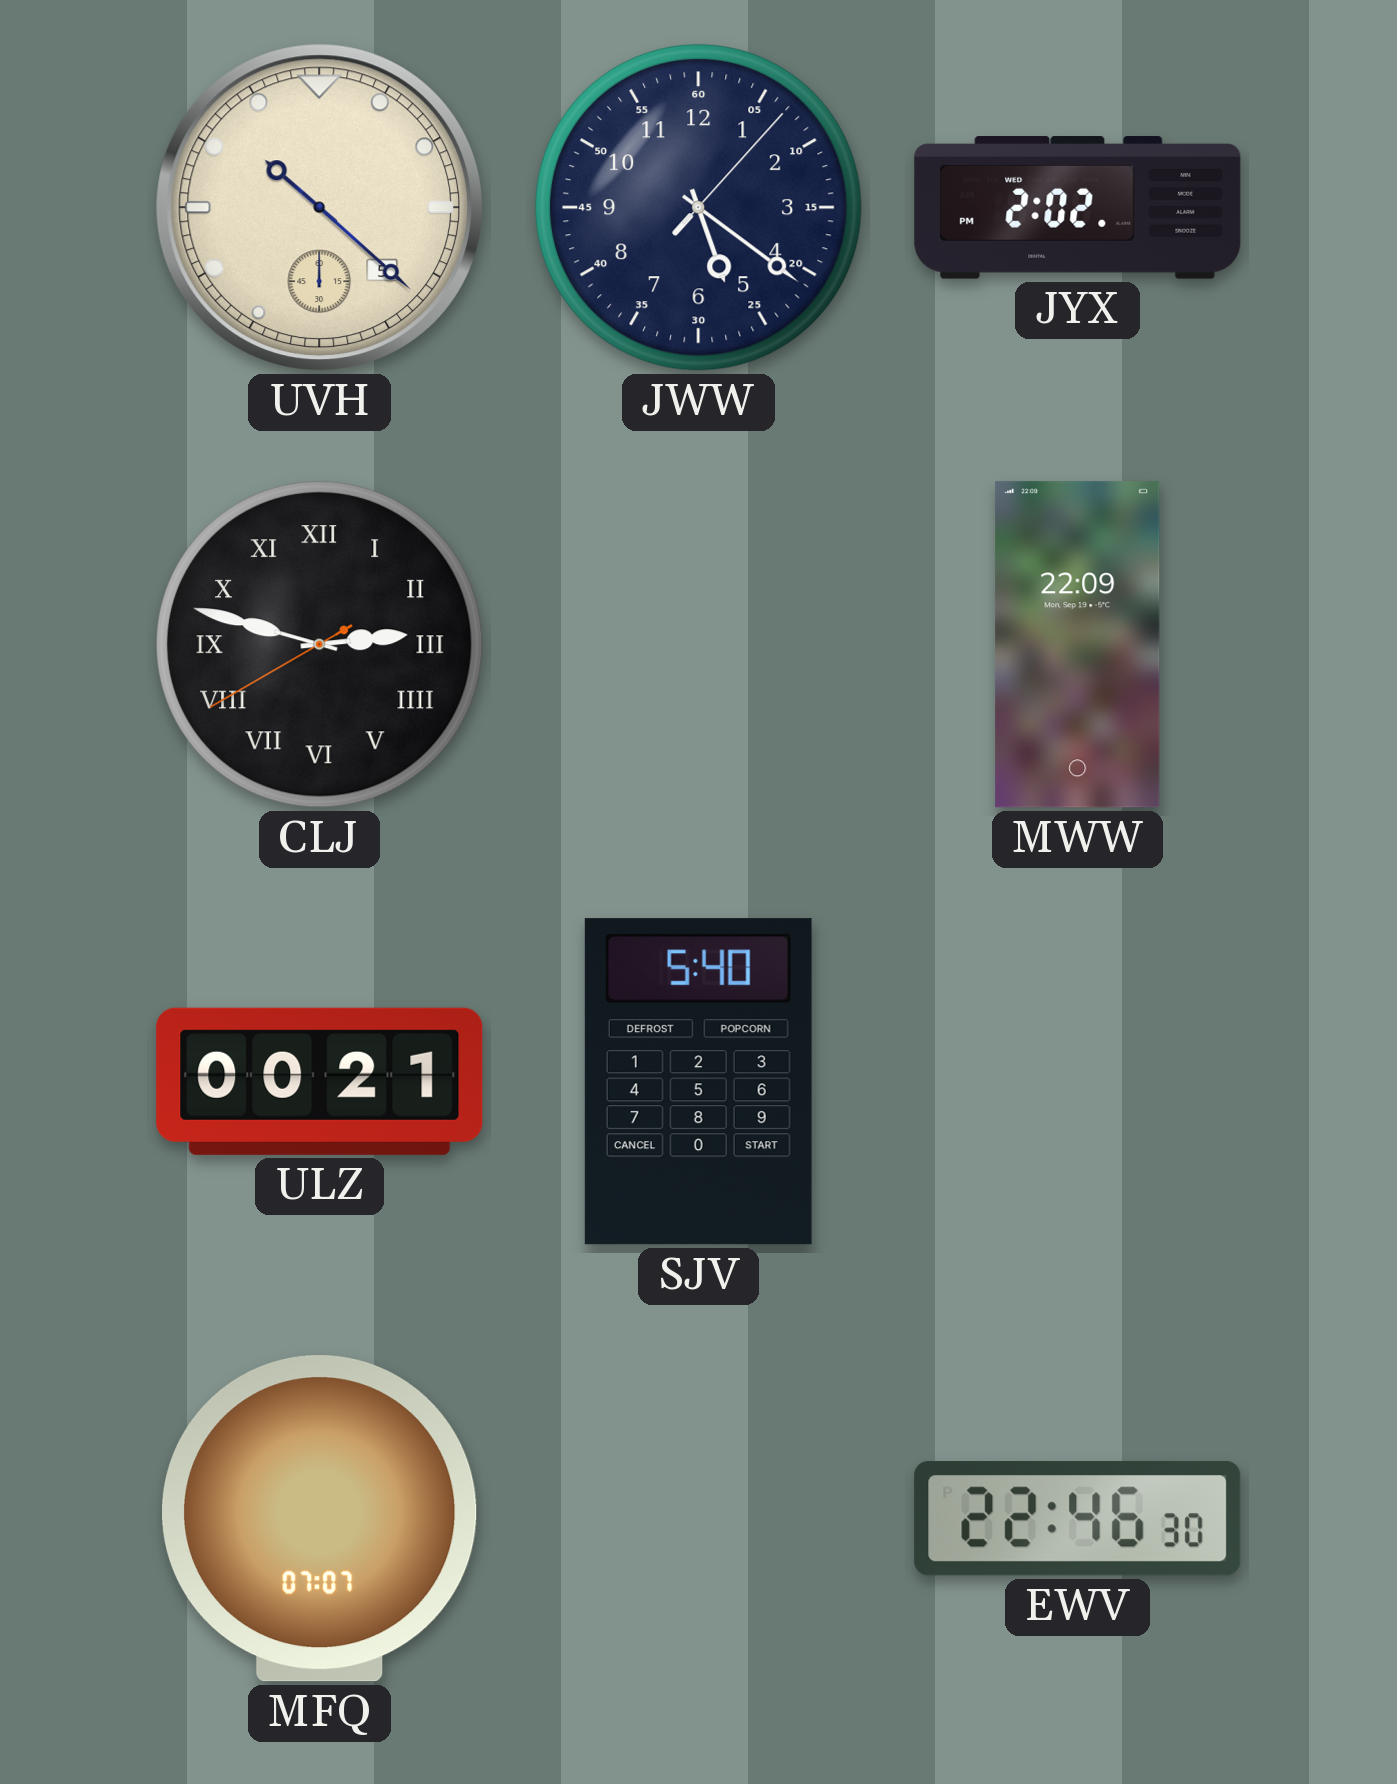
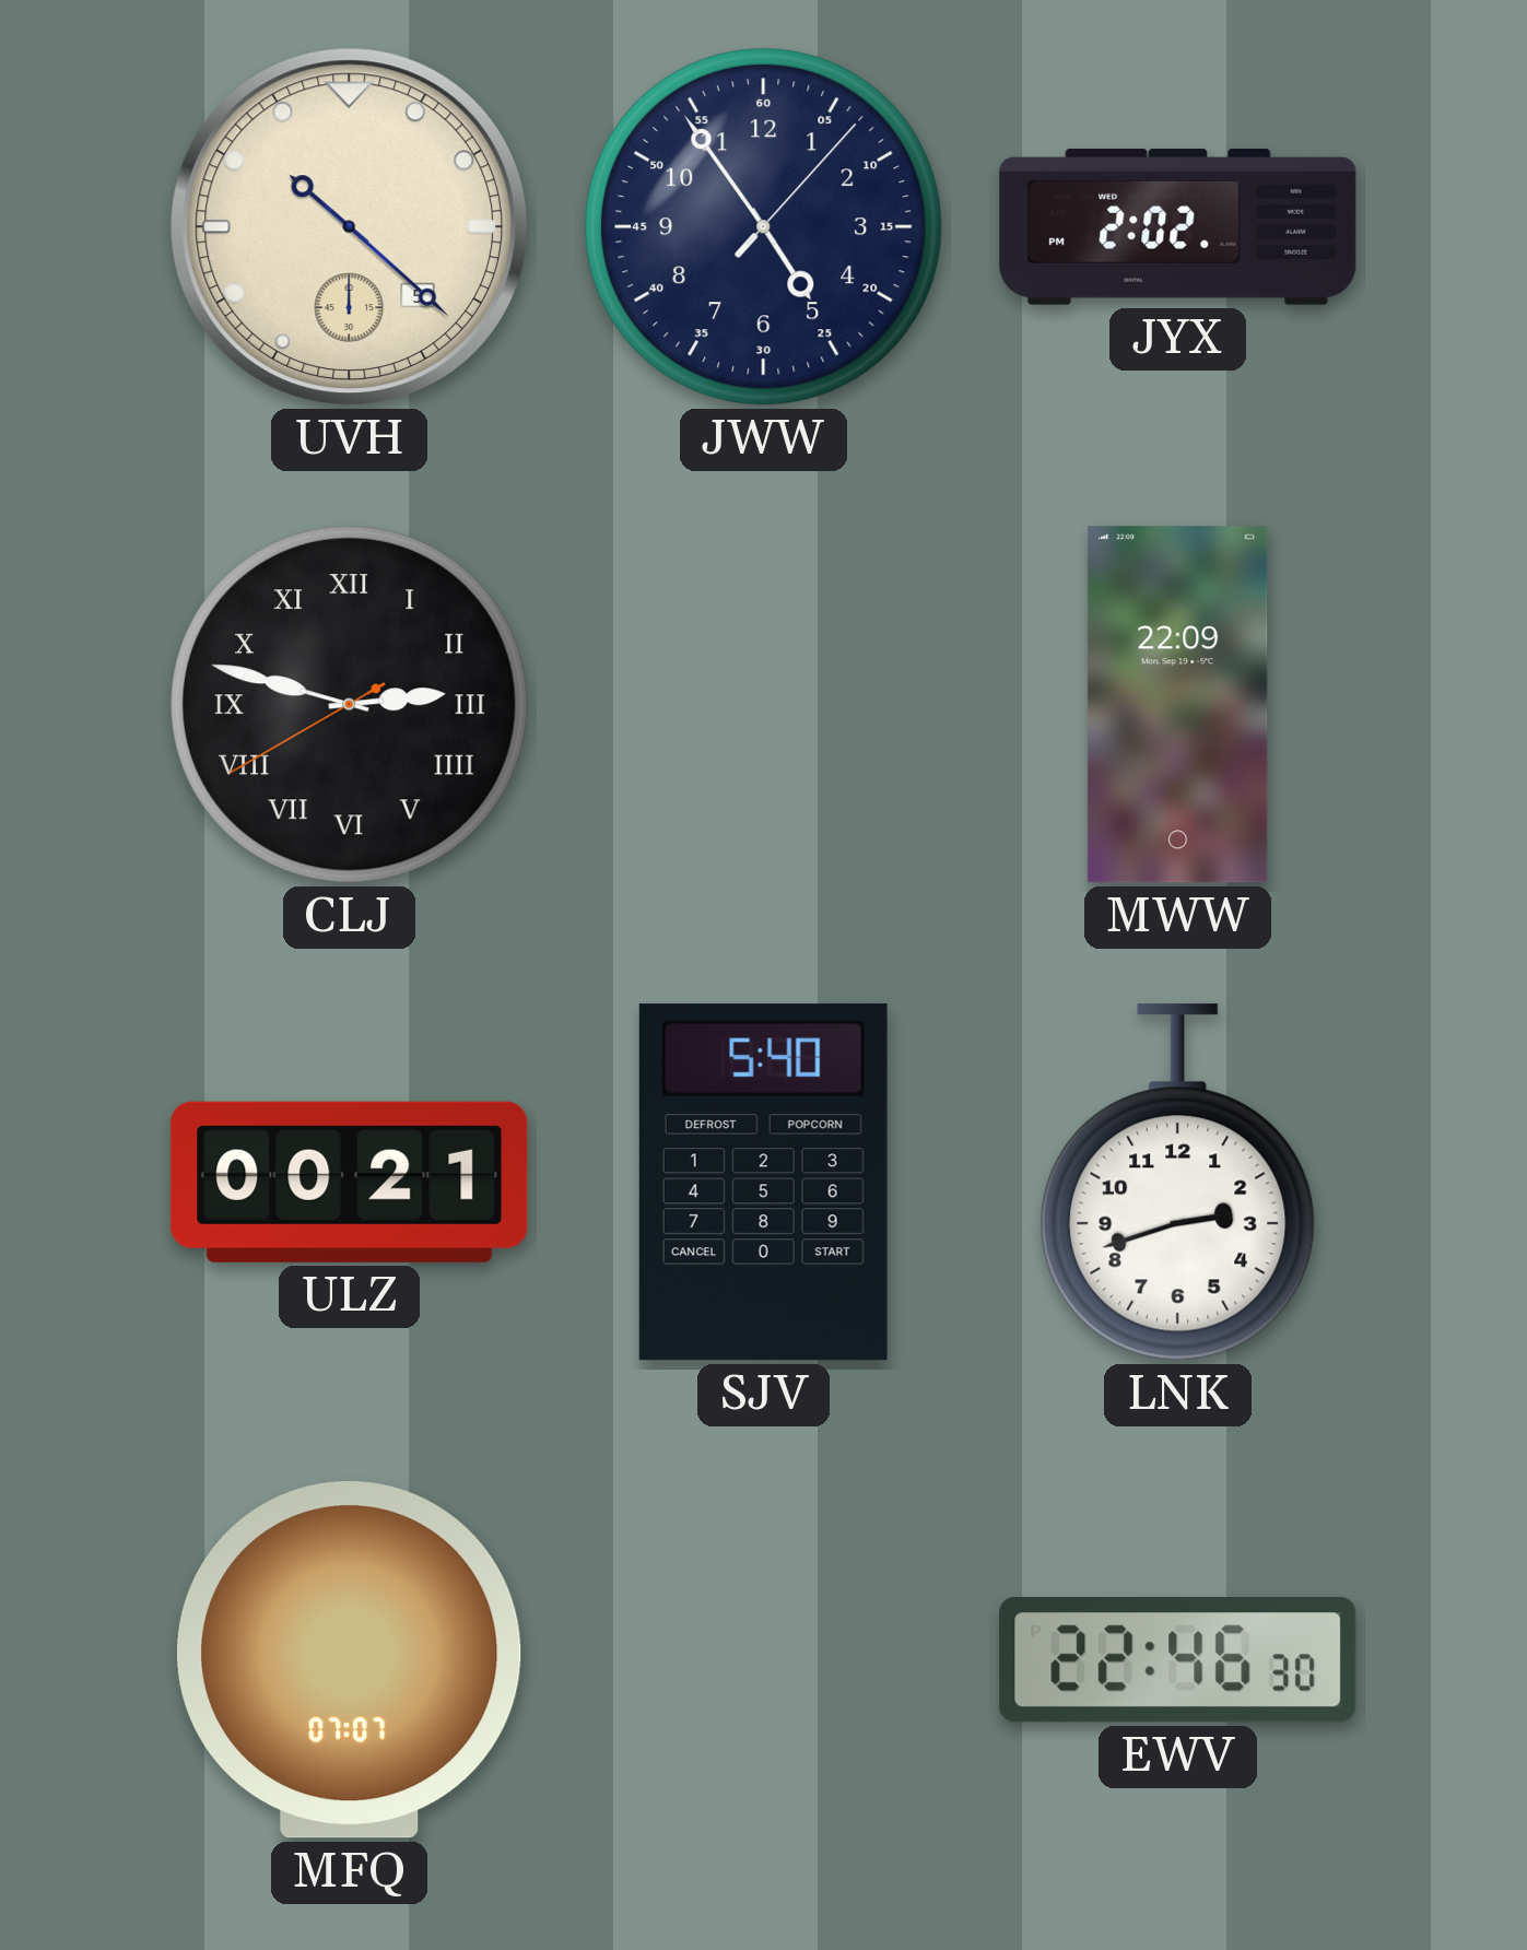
JWW: 5:21 -> 4:54 (764, 227)
LNK: none -> 2:42 (1178, 1183)
